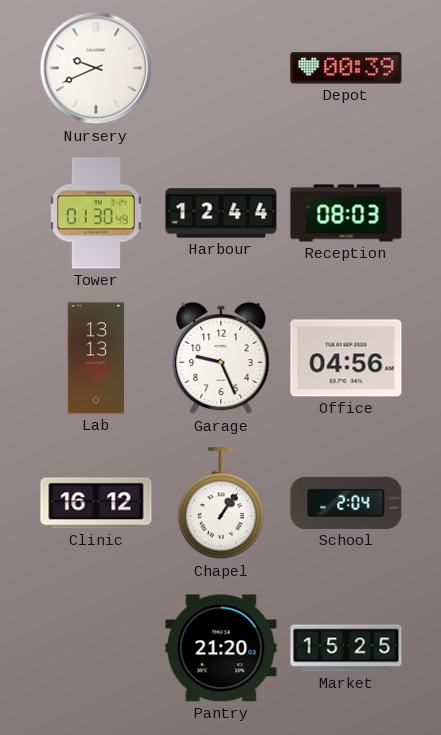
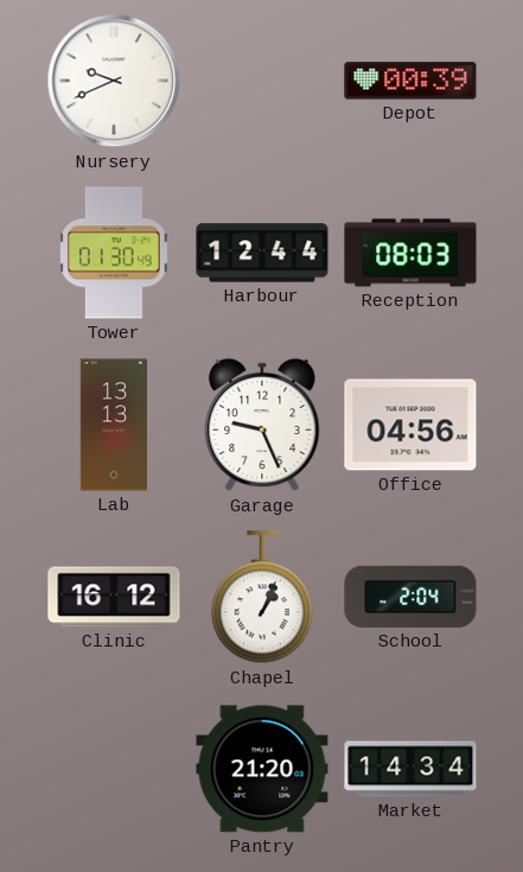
Chapel: 1:06 -> 1:04 (262, 598)
Market: 15:25 -> 14:34 (410, 769)
